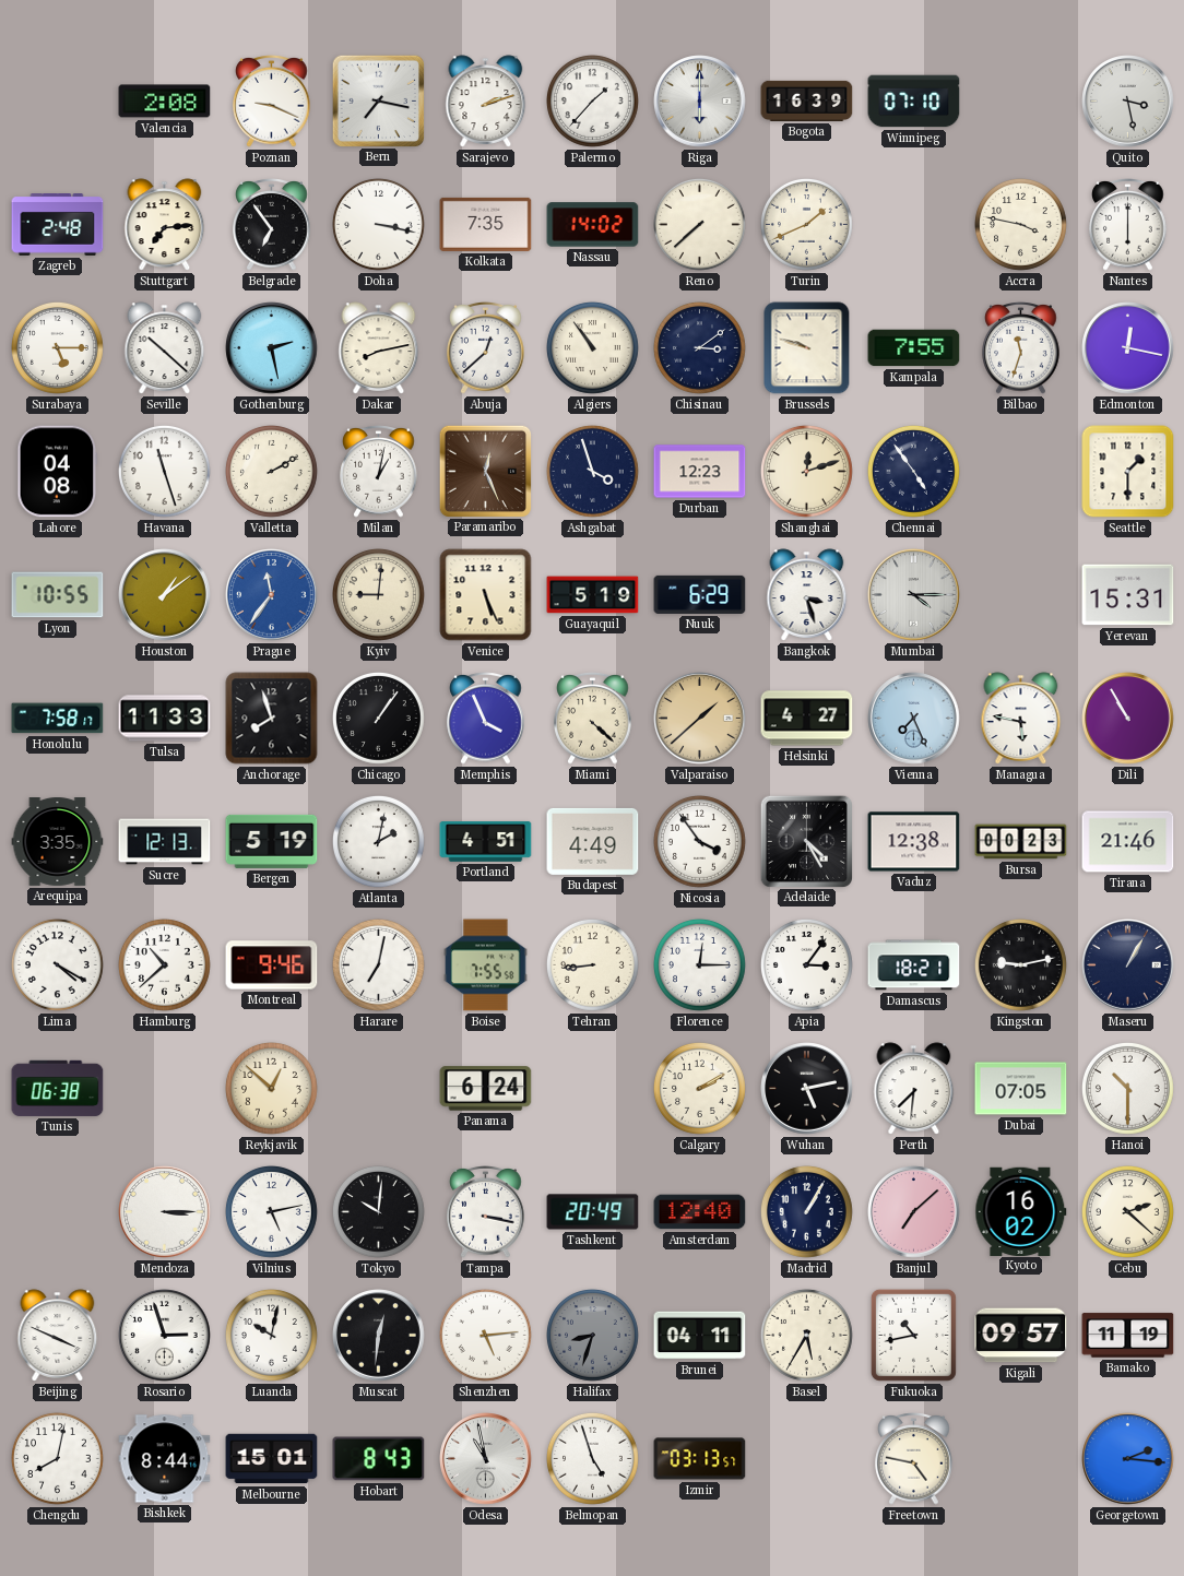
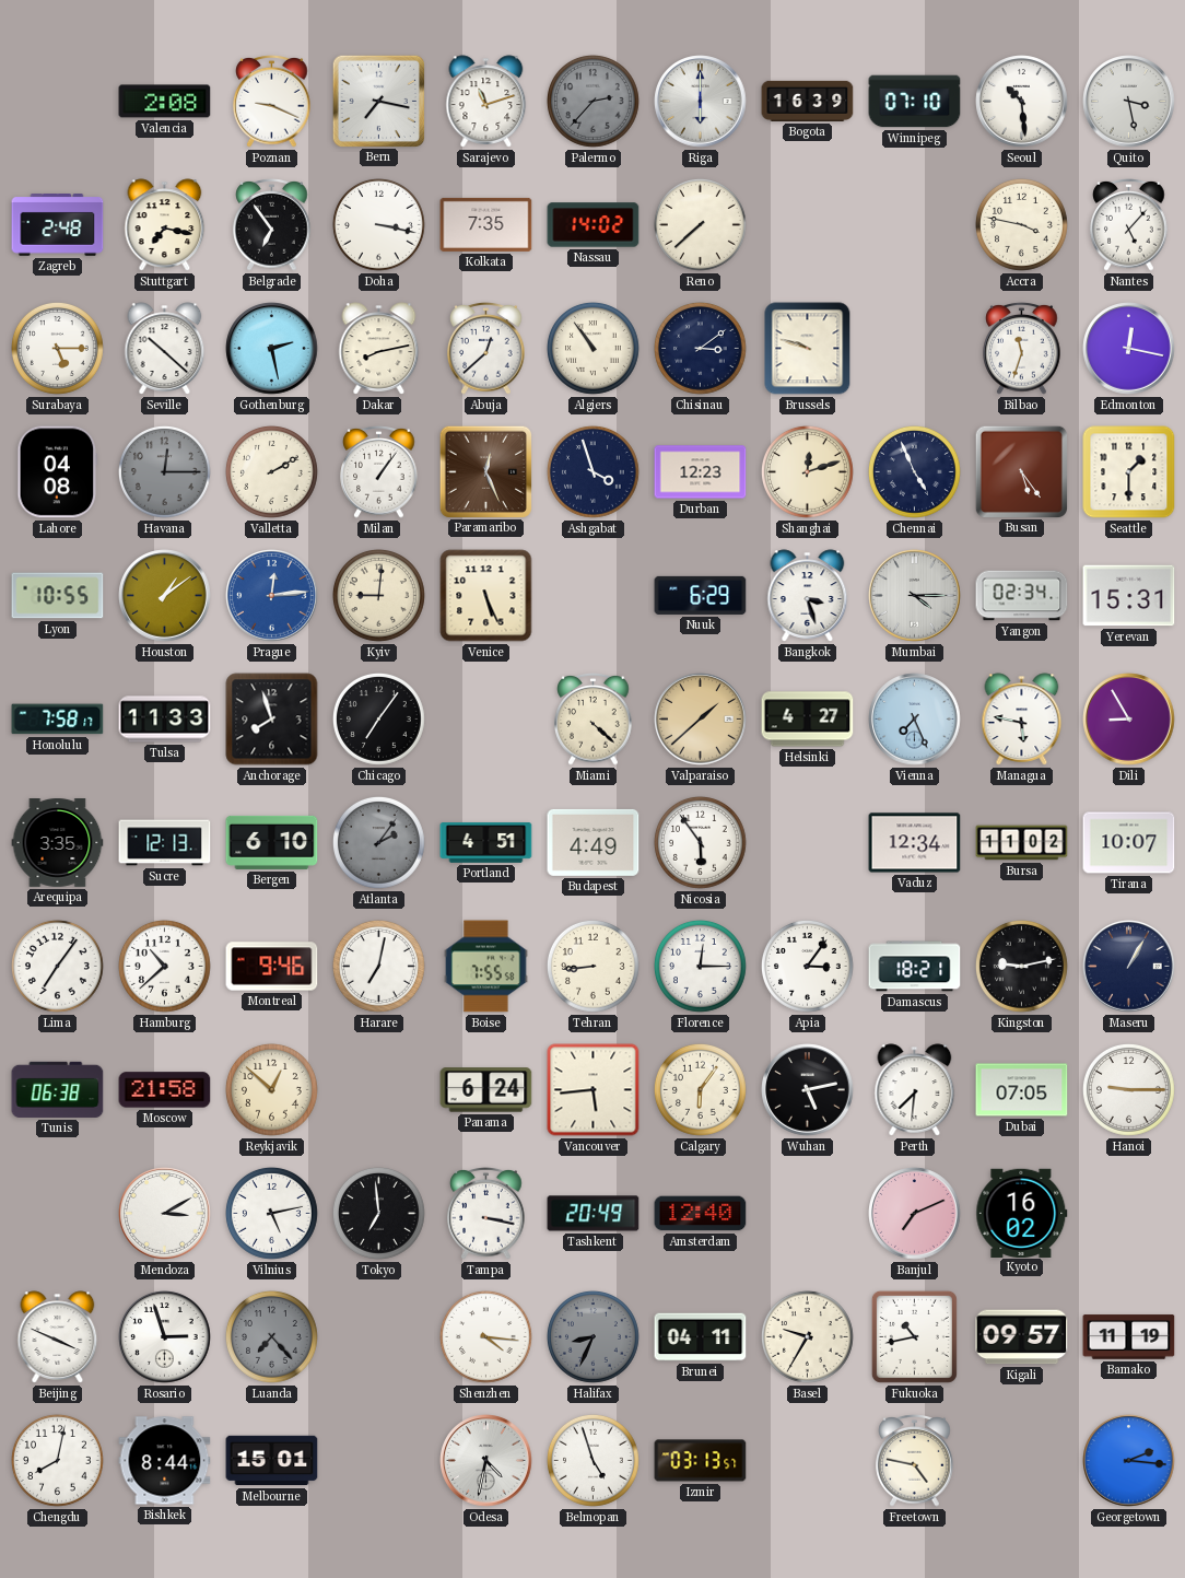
Sarajevo: 2:12 -> 11:12 (486, 102)
Palermo: 1:37 -> 2:37 (594, 102)
Palermo dial: white -> grey (594, 102)
Seoul: none -> 10:29 (1022, 102)
Stuttgart: 7:14 -> 7:17 (165, 225)
Turin: 1:41 -> none (807, 225)
Nantes: 6:00 -> 5:07 (1129, 225)
Kampala: 7:55 -> none (914, 348)
Havana: 11:27 -> 12:15 (165, 472)
Havana dial: white -> grey (165, 472)
Milan: 1:02 -> 1:06 (379, 472)
Chennai: 4:54 -> 4:56 (915, 472)
Busan: none -> 5:24 (1021, 471)
Prague: 11:36 -> 12:14 (272, 596)
Guayaquil: 5:19 -> none (593, 595)
Yangon: none -> 02:34 (1022, 596)
Chicago: 1:06 -> 7:06 (379, 720)
Memphis: 3:56 -> none (486, 719)
Dili: 10:55 -> 8:55 (1129, 720)
Bergen: 5:19 -> 6:10 (272, 842)
Atlanta: 2:02 -> 2:06 (379, 843)
Atlanta dial: white -> grey (379, 843)
Nicosia: 3:54 -> 5:54 (701, 843)
Adelaide: 4:25 -> none (806, 841)
Vaduz: 12:38 -> 12:34 (915, 843)
Bursa: 00:23 -> 11:02 (1022, 843)
Tirana: 21:46 -> 10:07 (1129, 843)
Lima: 4:20 -> 7:06 (58, 967)
Moscow: none -> 21:58 (165, 1090)
Vancouver: none -> 5:44 (594, 1090)
Calgary: 2:10 -> 6:06 (701, 1090)
Hanoi: 10:30 -> 9:15 (1129, 1090)
Mendoza: 3:15 -> 3:10 (165, 1214)
Tokyo: 10:01 -> 6:59 (379, 1214)
Madrid: 1:05 -> none (807, 1212)
Banjul: 7:08 -> 7:11 (915, 1214)
Cebu: 2:22 -> none (1128, 1212)
Luanda: 10:02 -> 7:23 (272, 1337)
Luanda dial: white -> grey (272, 1337)
Muscat: 12:31 -> none (379, 1336)
Shenzhen: 5:14 -> 4:16 (486, 1337)
Halifax: 8:33 -> 8:34 (594, 1337)
Basel: 5:35 -> 9:35 (808, 1337)
Hobart: 8:43 -> none (379, 1459)
Odesa: 10:58 -> 4:32 (486, 1461)
